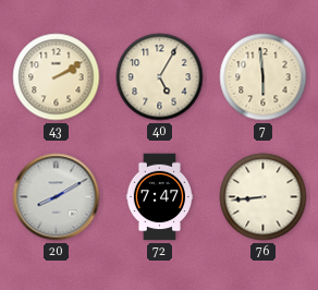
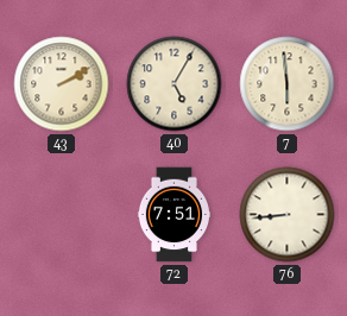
20: 8:10 -> none (57, 197)
72: 7:47 -> 7:51 (173, 215)
